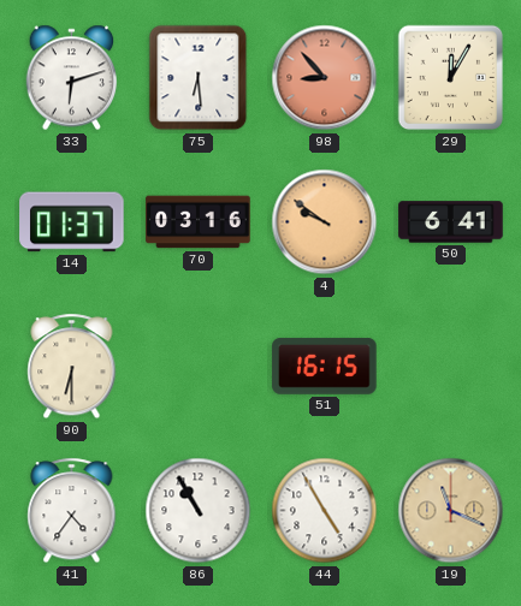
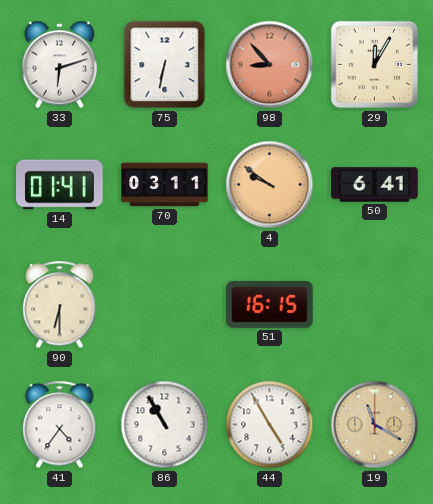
75: 6:29 -> 6:32 (165, 65)
14: 01:37 -> 01:41 (60, 185)
70: 03:16 -> 03:11 (165, 185)
19: 11:19 -> 11:20 (375, 425)
